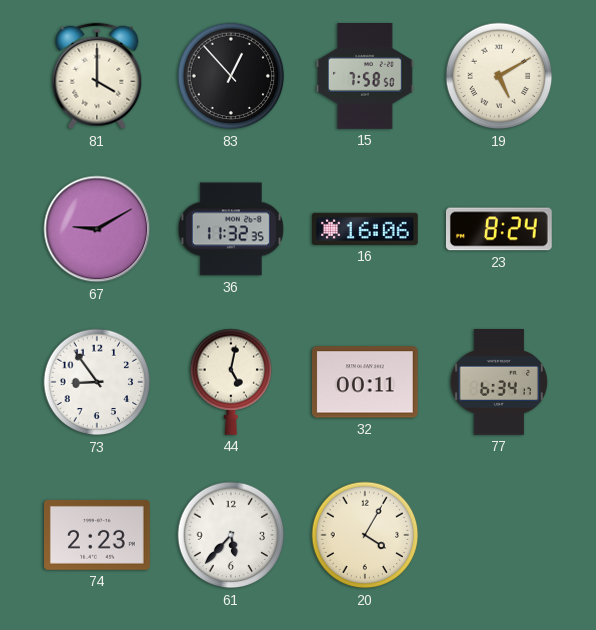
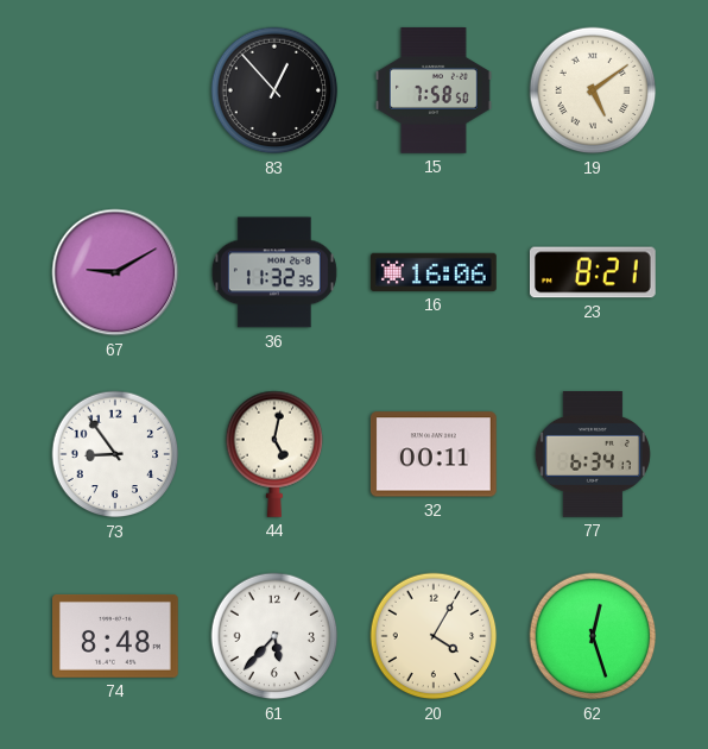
81: 4:00 -> none (97, 76)
19: 5:10 -> 5:09 (593, 90)
23: 8:24 -> 8:21 (593, 272)
74: 2:23 -> 8:48 (116, 636)
62: none -> 12:27 (593, 636)
